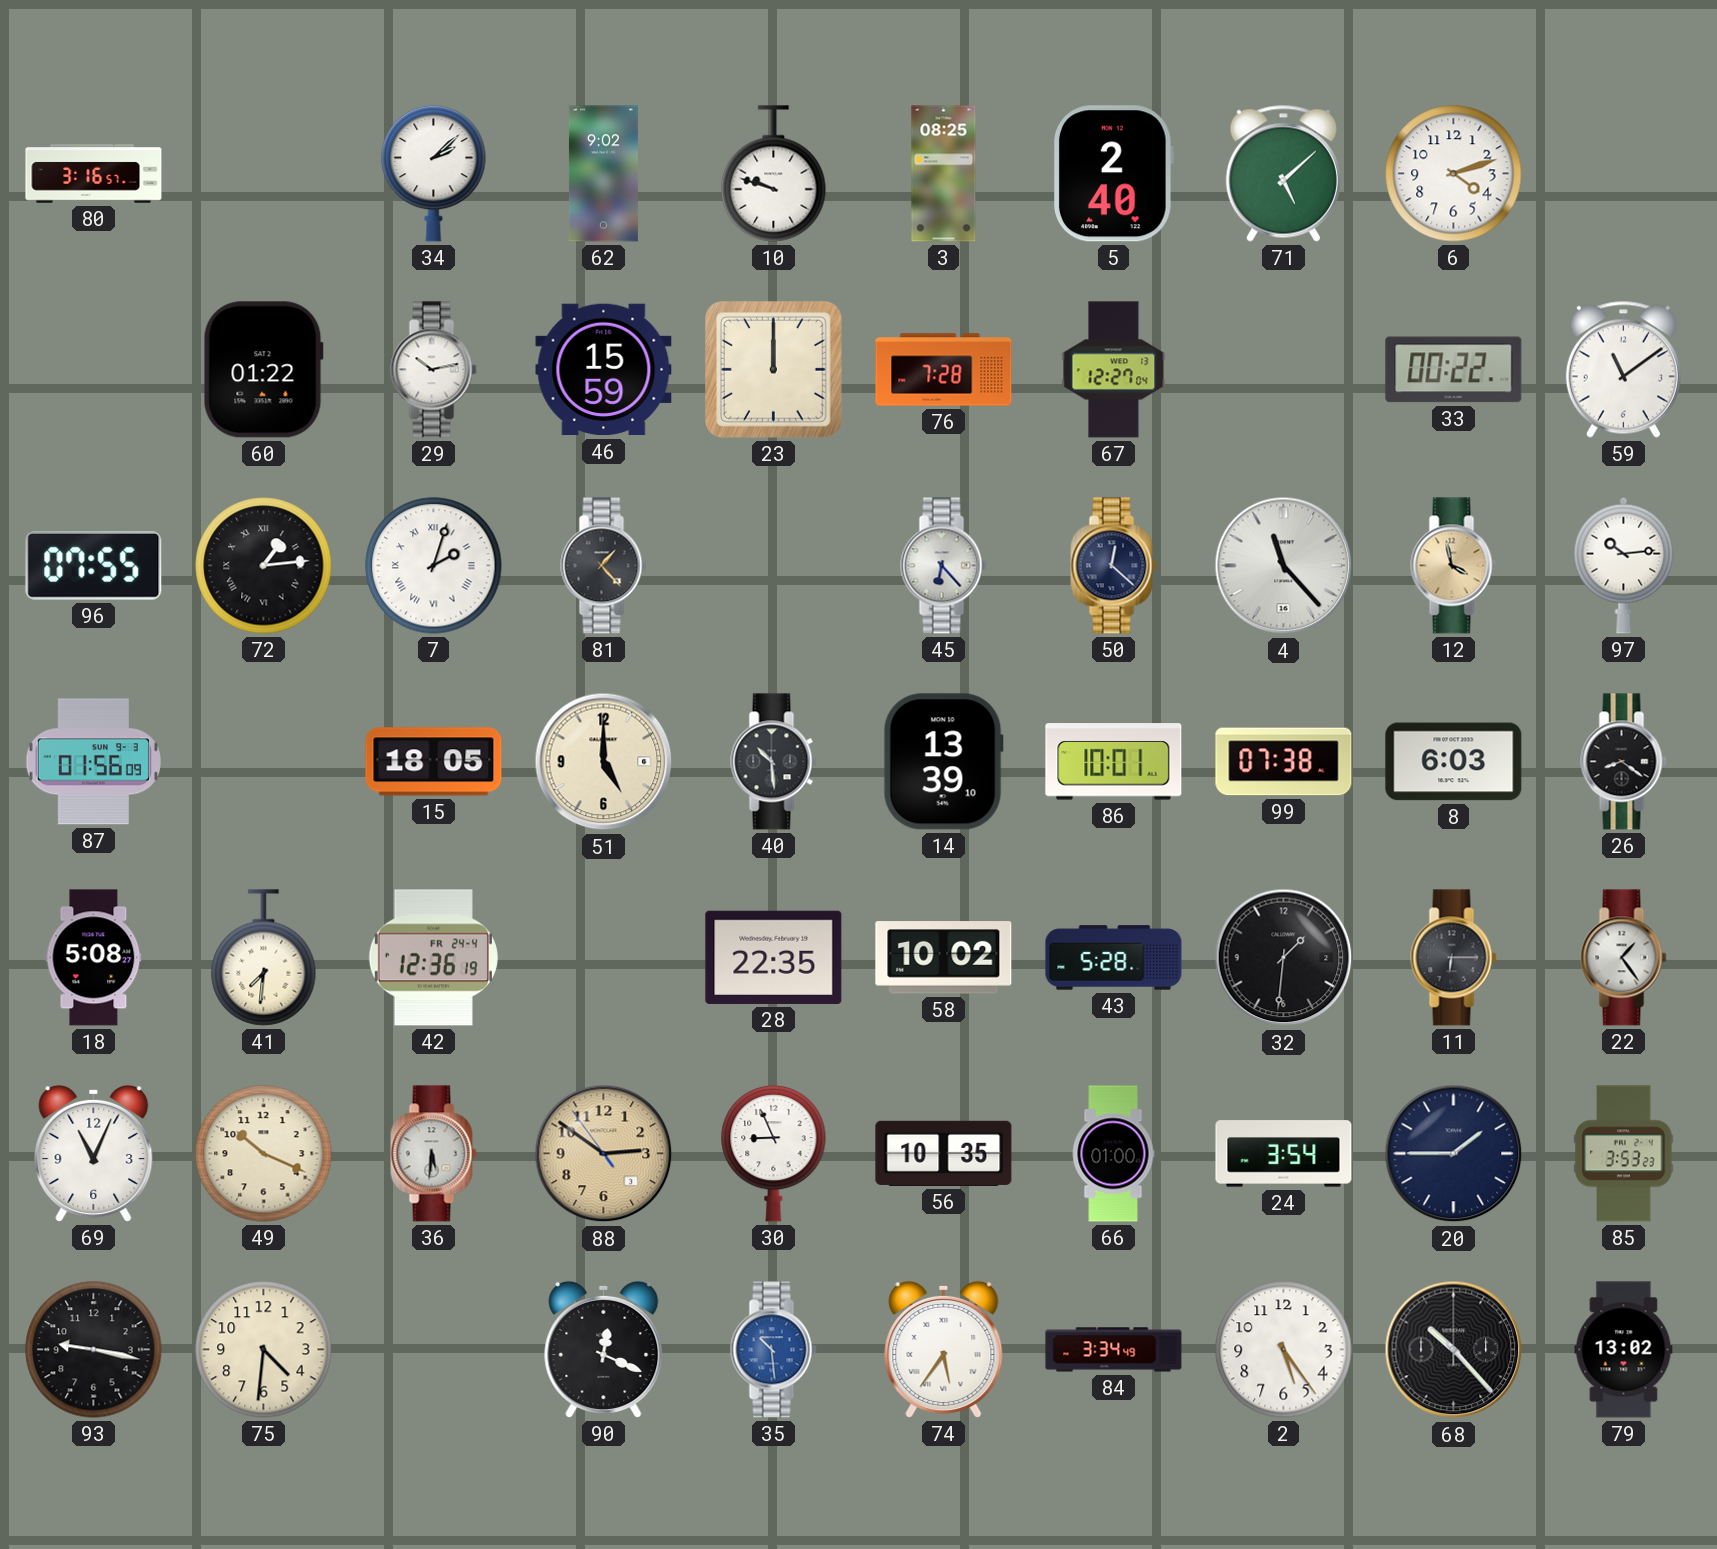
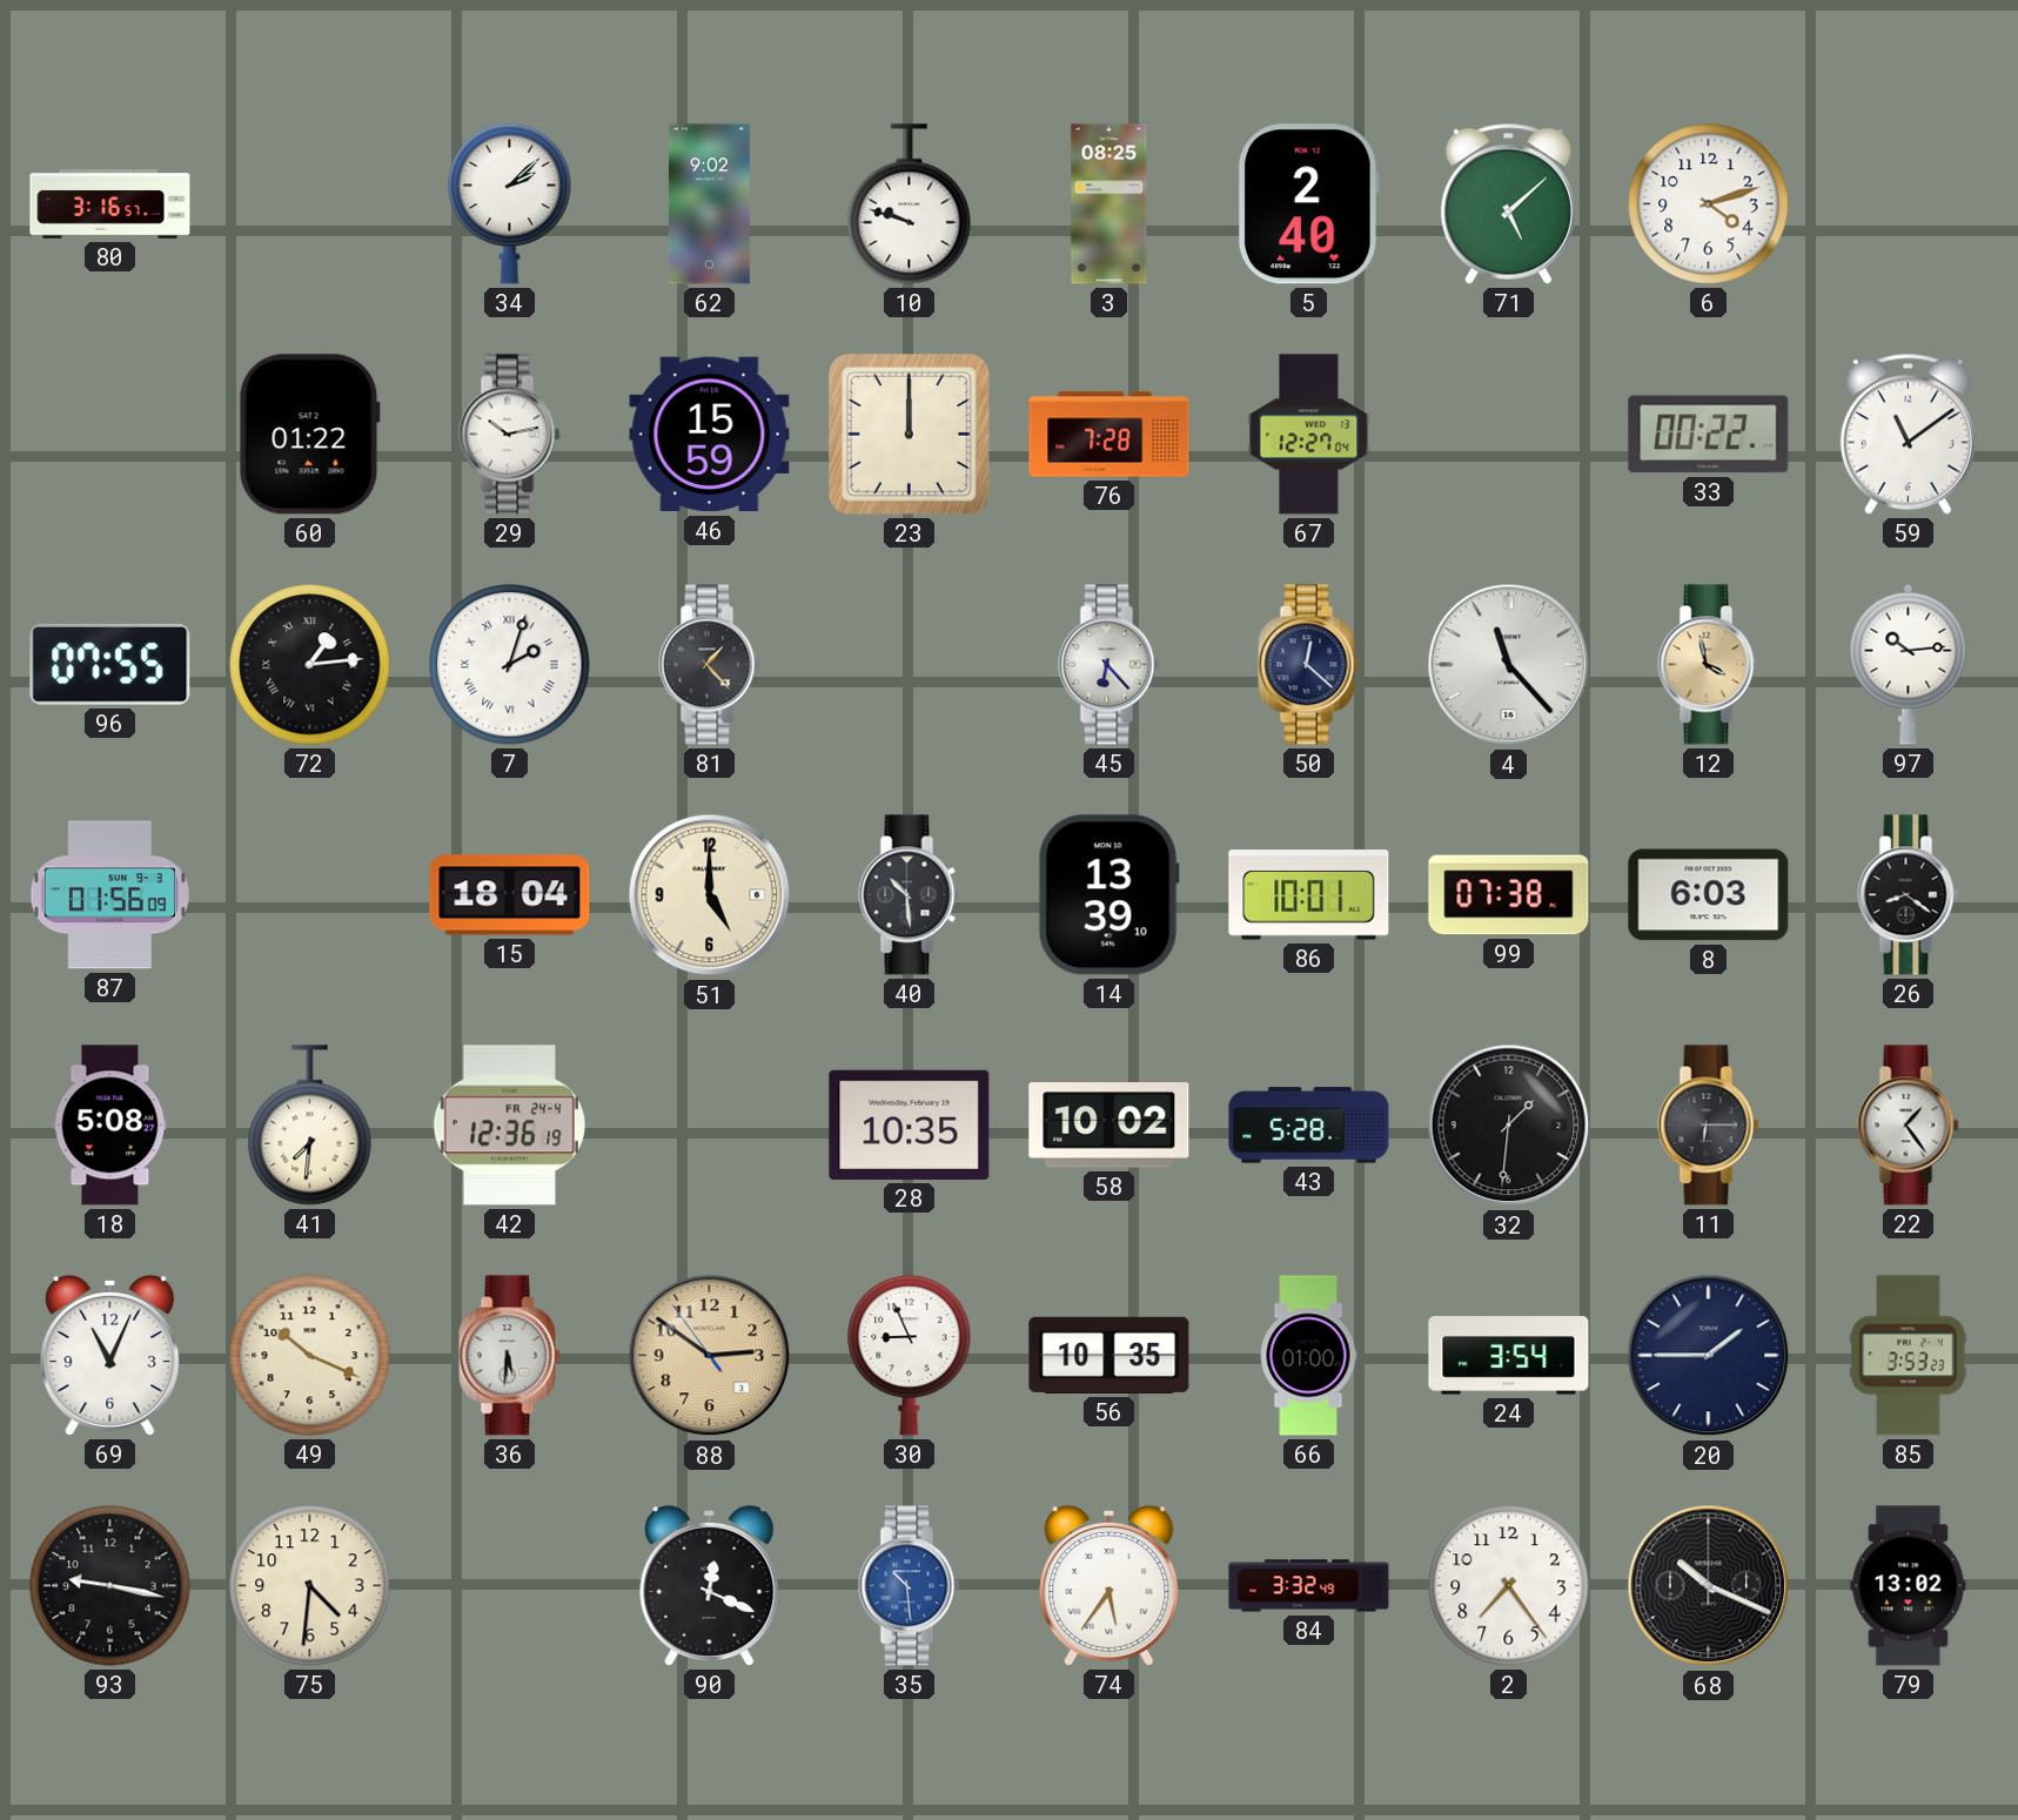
15: 18:05 -> 18:04 (510, 895)
28: 22:35 -> 10:35 (910, 1124)
84: 3:34 -> 3:32 (1309, 1586)
2: 5:24 -> 7:24 (1509, 1586)
68: 10:23 -> 10:19 (1709, 1586)
